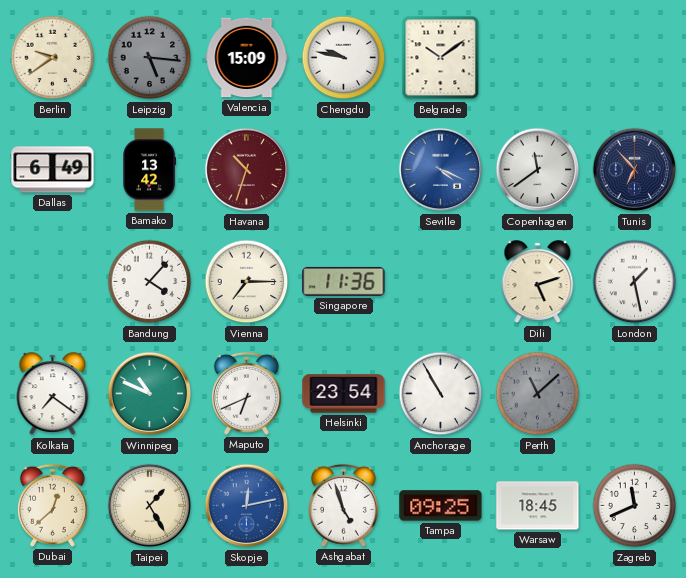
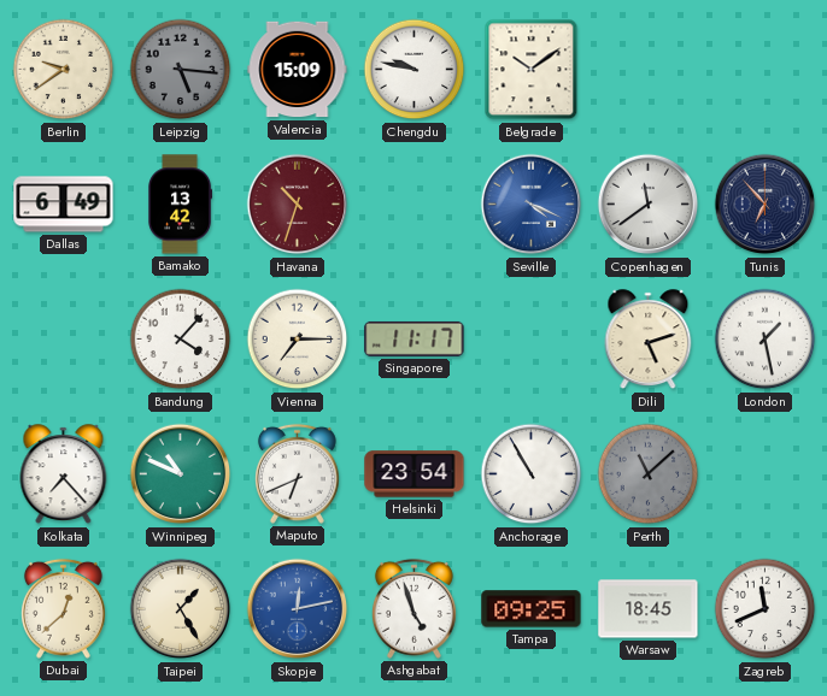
Singapore: 11:36 -> 11:17 (415, 338)
Kolkata: 7:21 -> 7:23 (64, 474)
